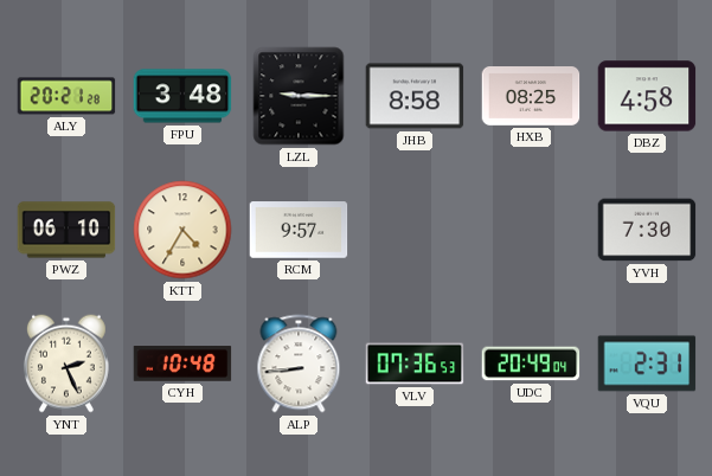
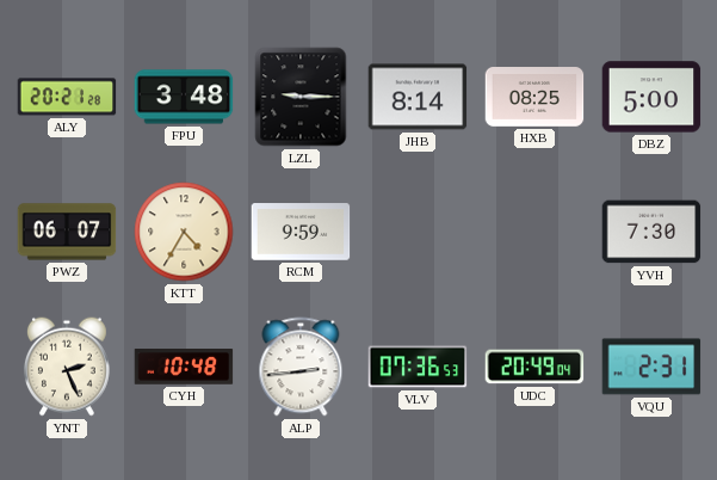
JHB: 8:58 -> 8:14 (418, 97)
DBZ: 4:58 -> 5:00 (651, 97)
PWZ: 06:10 -> 06:07 (67, 232)
RCM: 9:57 -> 9:59 (301, 232)
ALP: 8:44 -> 2:44 (301, 367)
